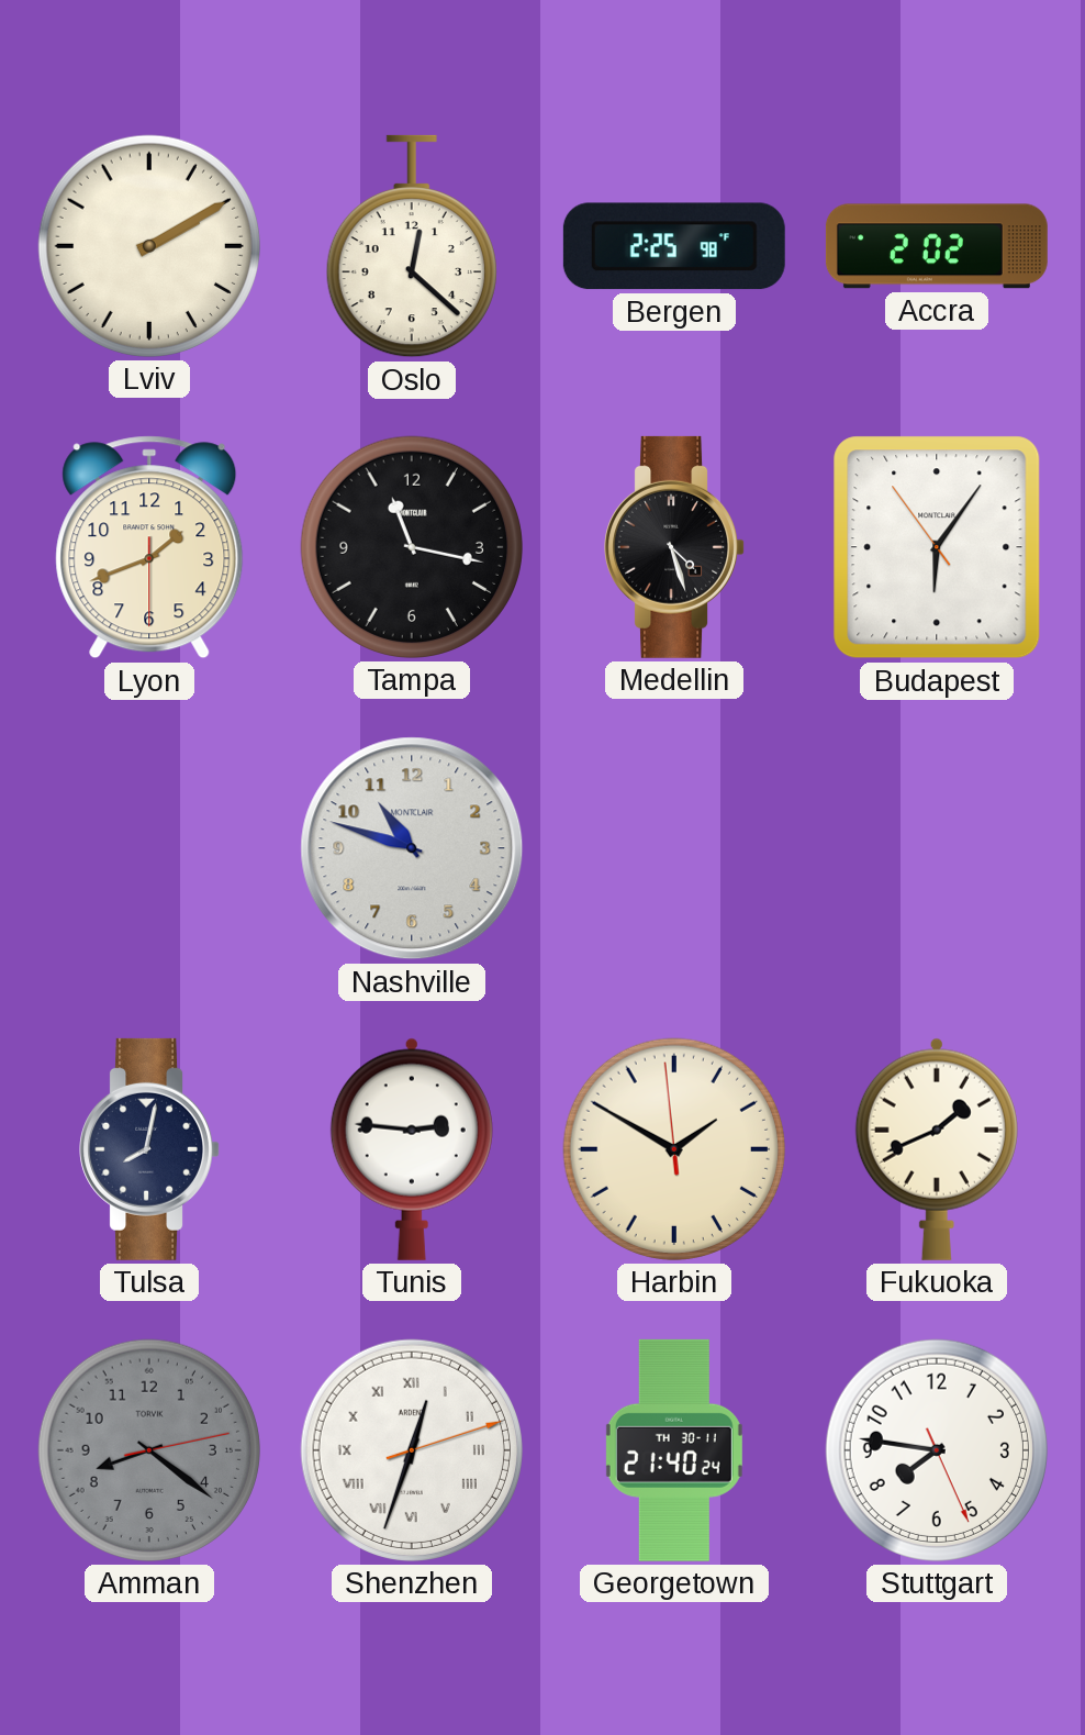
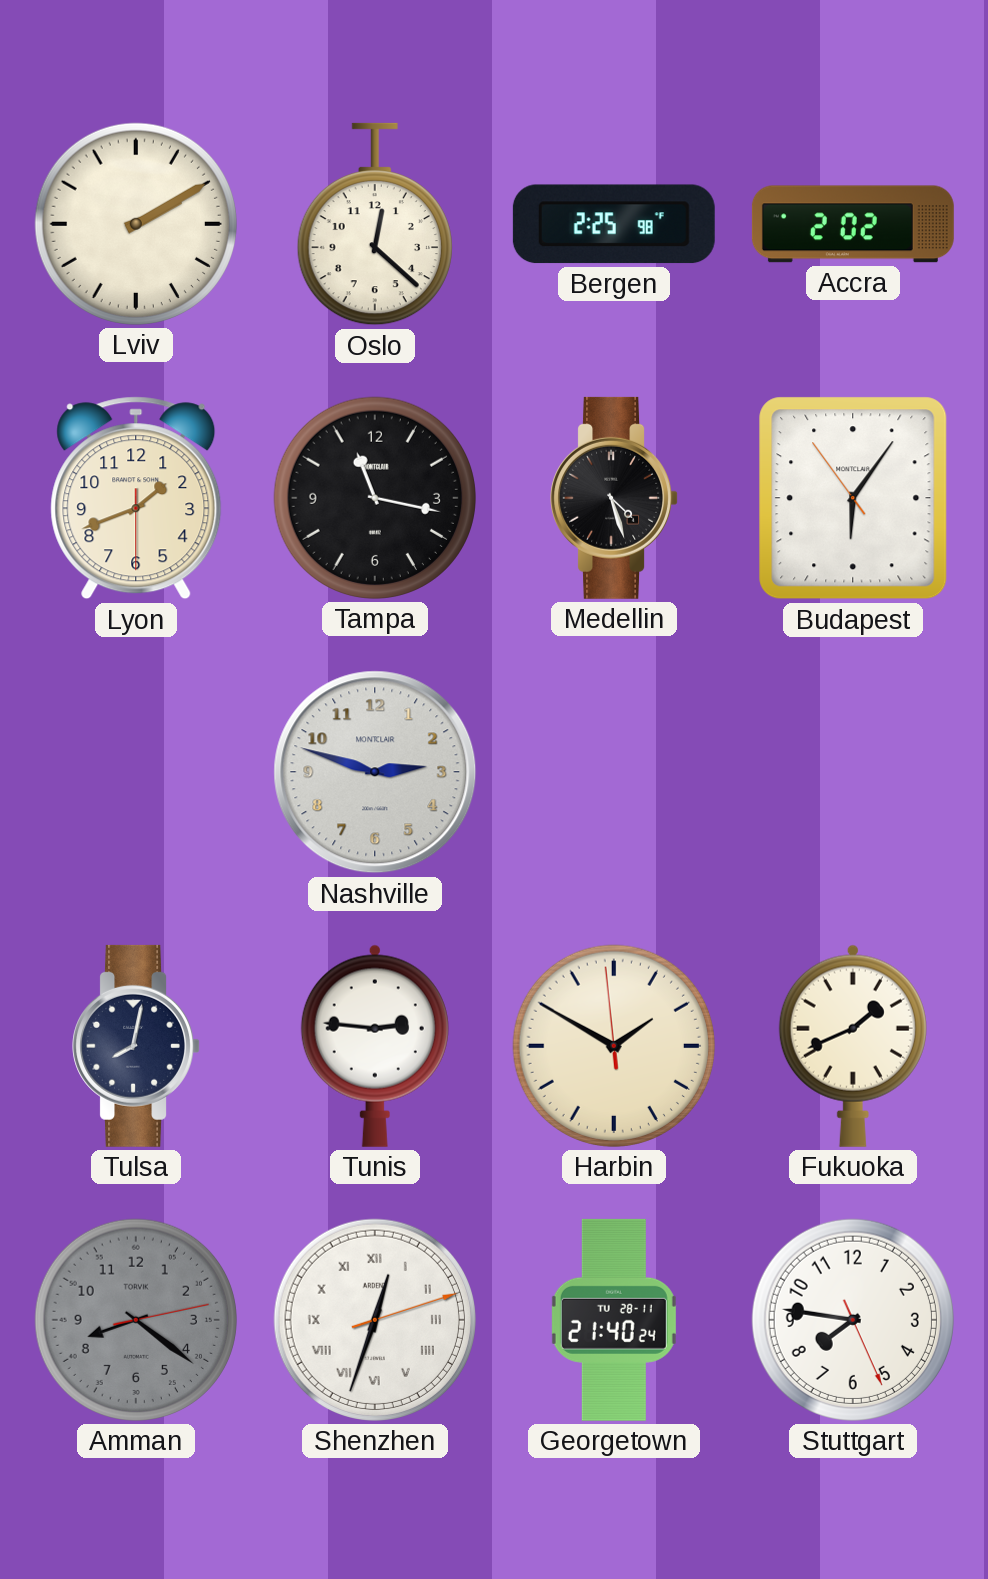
Nashville: 10:48 -> 2:48 (375, 772)
Georgetown date: TH 30-11 -> TU 28-11 (614, 1320)
